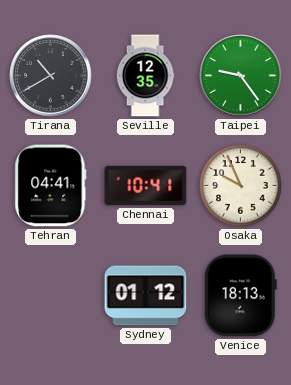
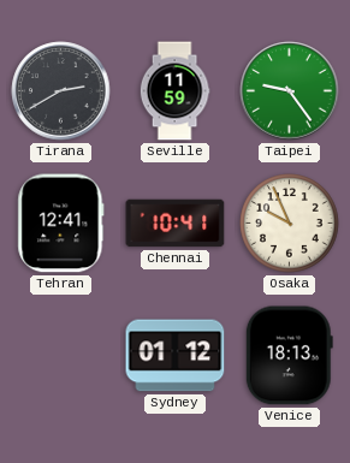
Tirana: 10:40 -> 2:40 (61, 91)
Seville: 12:35 -> 11:59 (174, 91)
Tehran: 04:41 -> 12:41 (61, 224)
